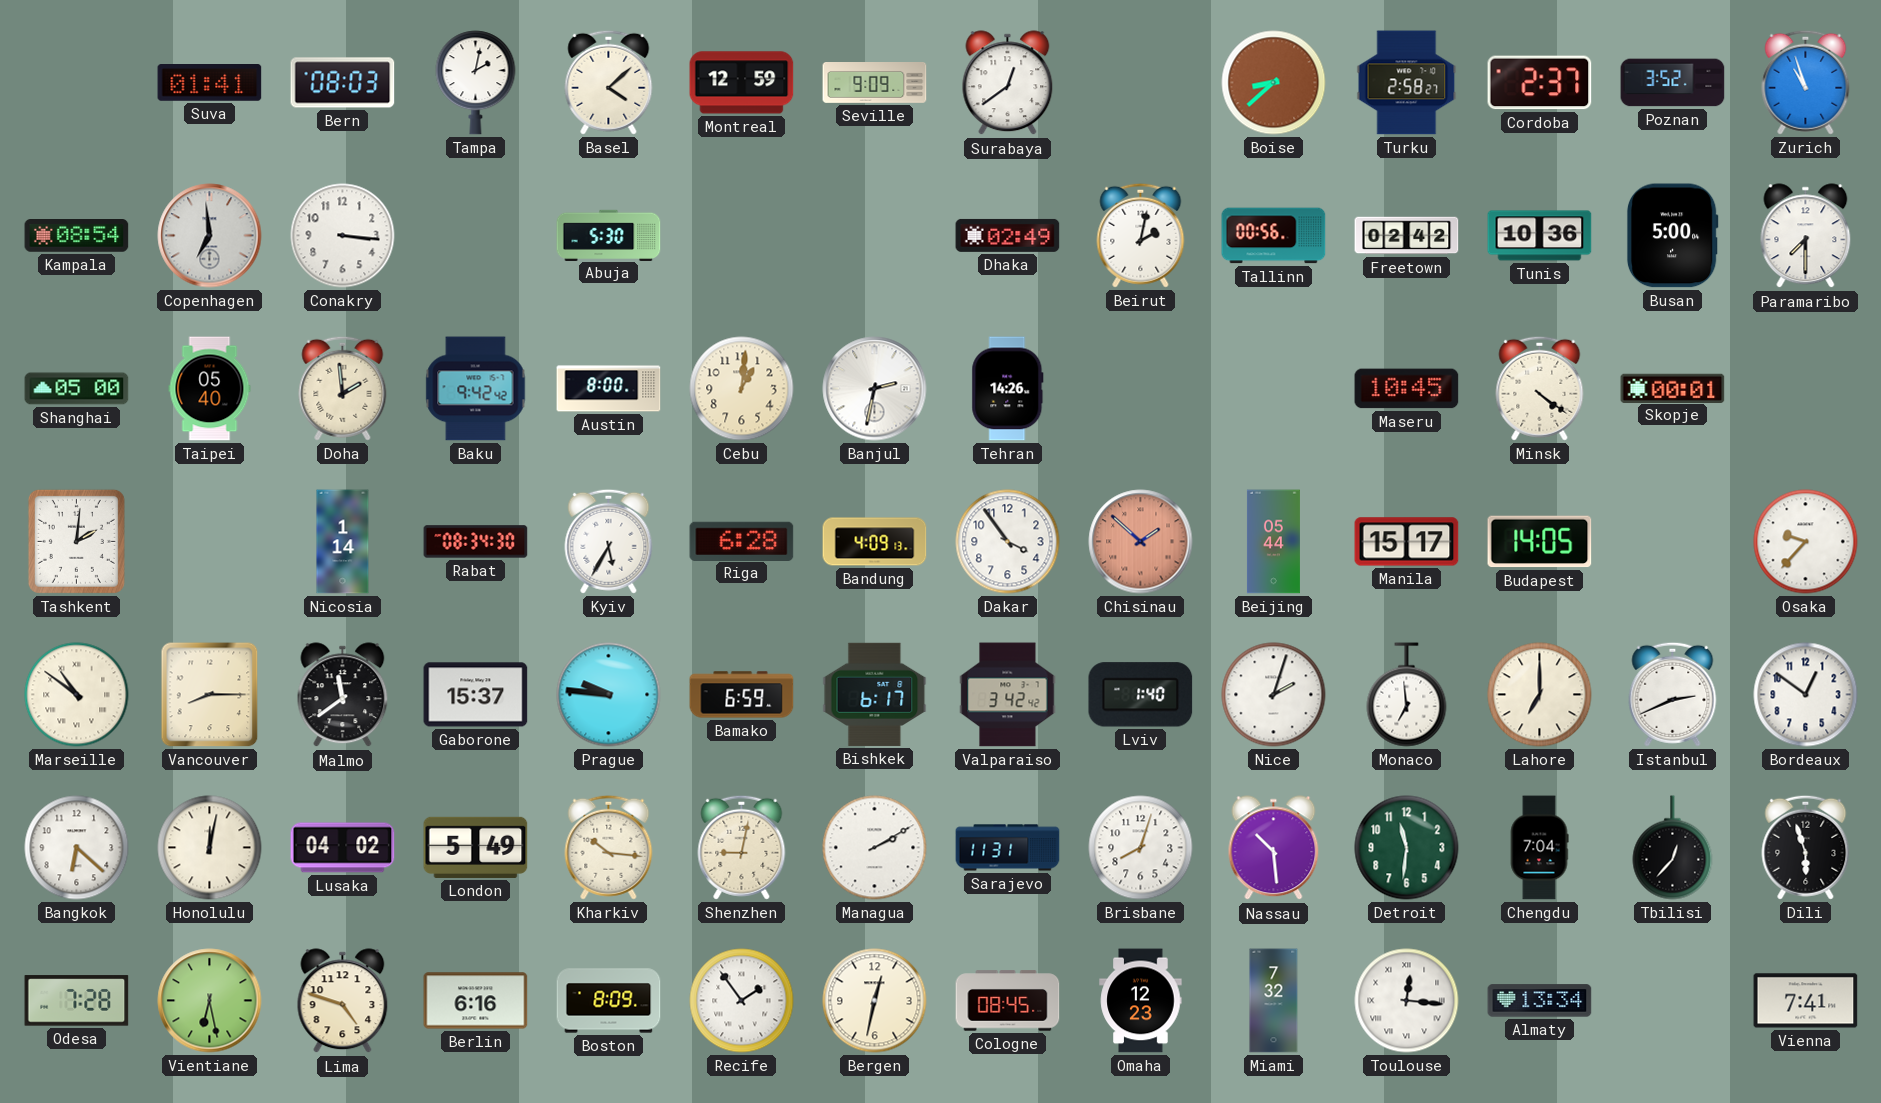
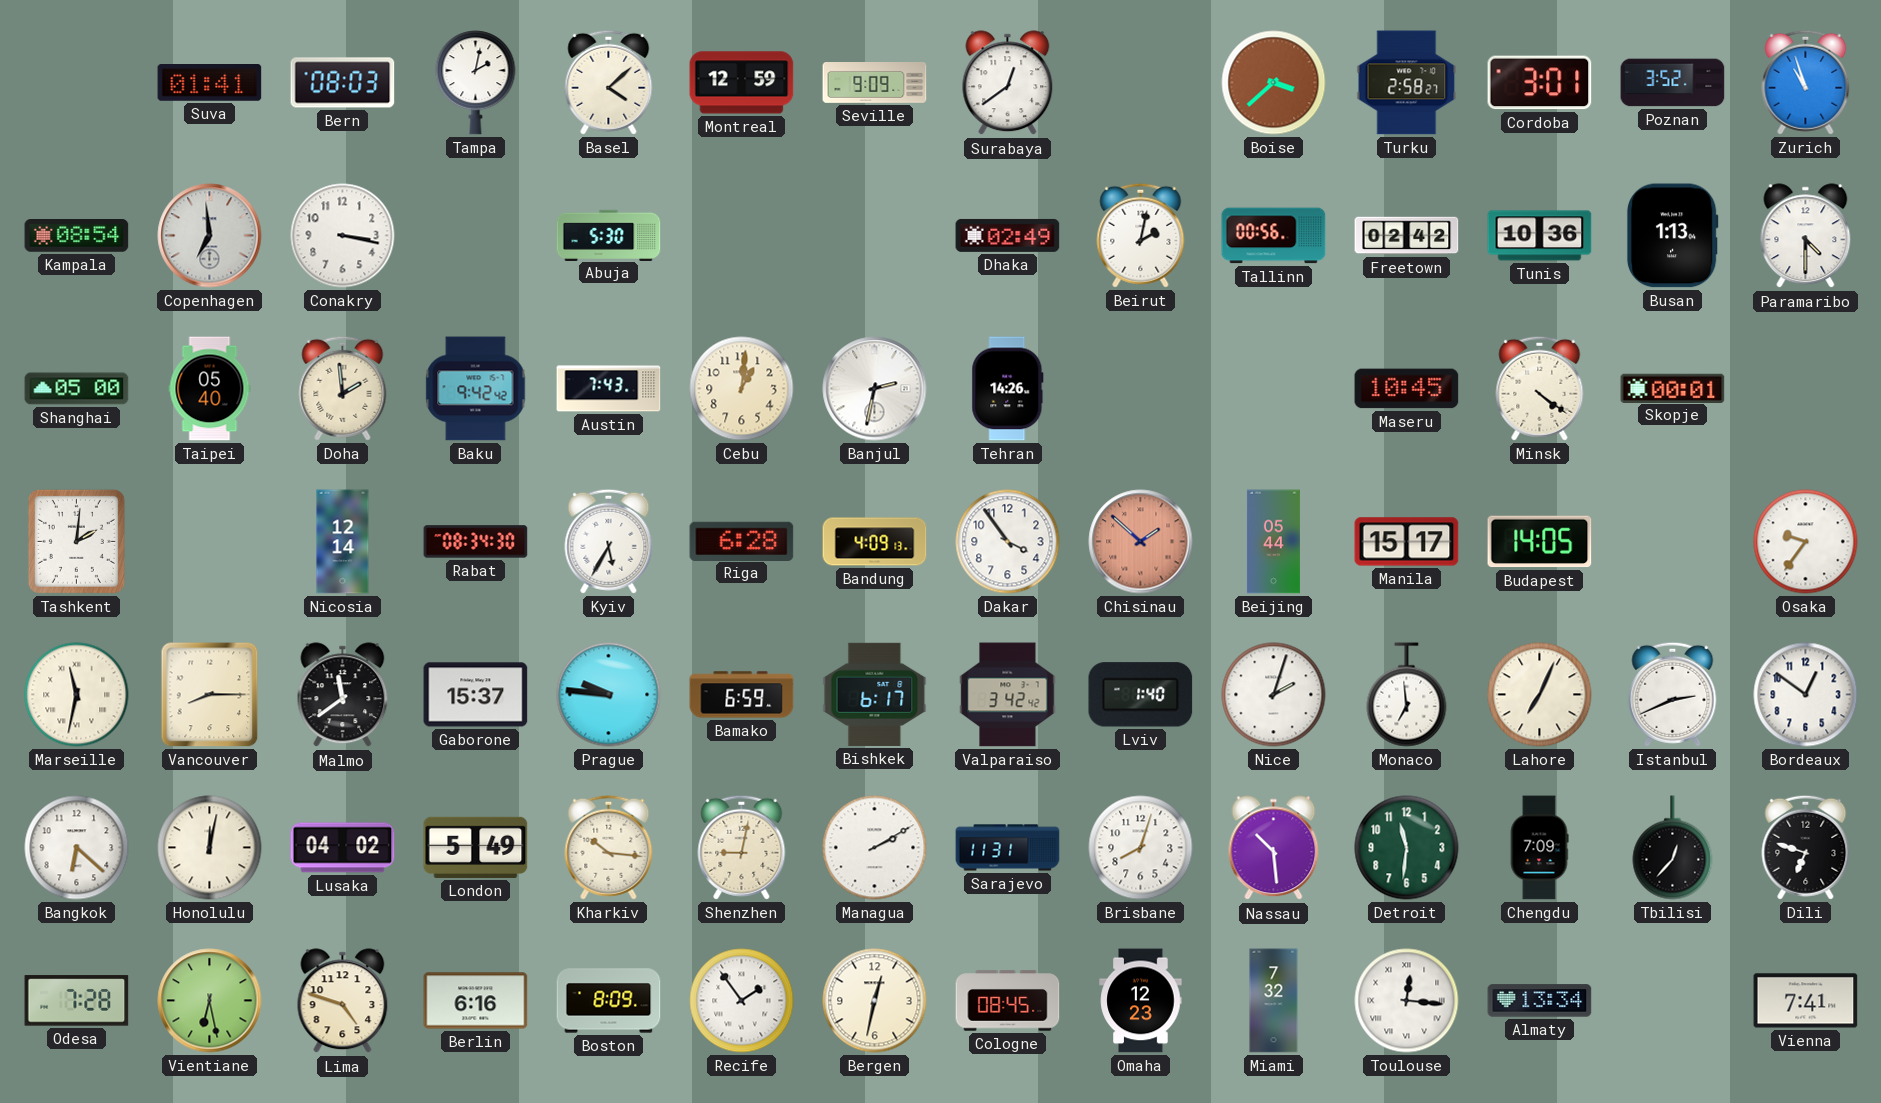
Boise: 8:38 -> 3:38 (1274, 83)
Cordoba: 2:37 -> 3:01 (1540, 83)
Conakry: 3:16 -> 3:17 (343, 236)
Busan: 5:00 -> 1:13 (1672, 236)
Paramaribo: 7:30 -> 4:30 (1806, 236)
Austin: 8:00 -> 7:43 (609, 389)
Nicosia: 1:14 -> 12:14 (343, 542)
Osaka: 9:37 -> 9:36 (1806, 542)
Marseille: 10:51 -> 11:32 (77, 695)
Lahore: 7:00 -> 7:04 (1540, 695)
Chengdu: 7:04 -> 7:09 (1539, 848)
Dili: 5:57 -> 6:48 (1806, 847)
